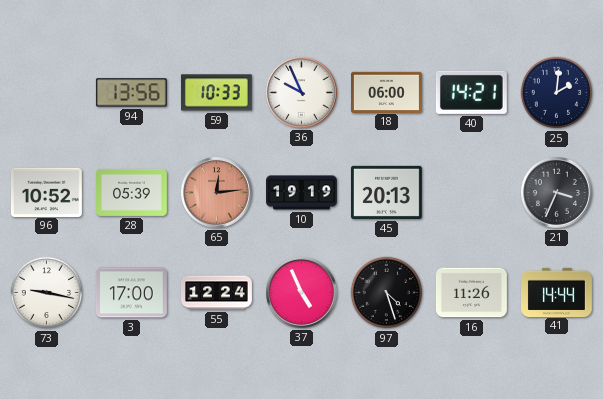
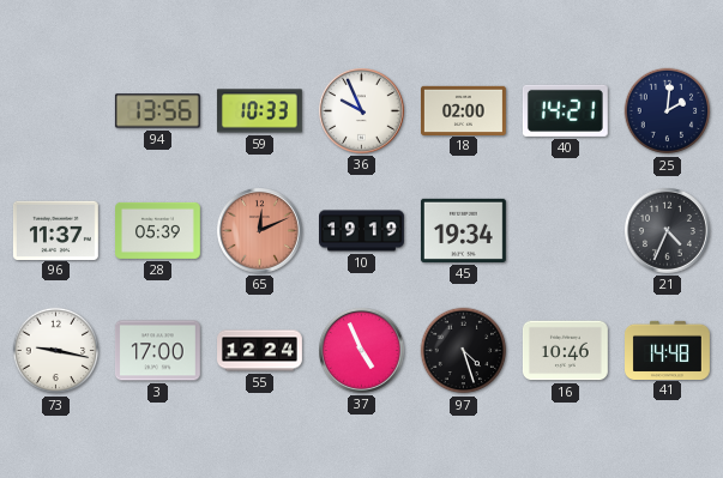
18: 06:00 -> 02:00 (464, 110)
96: 10:52 -> 11:37 (55, 230)
65: 12:14 -> 12:11 (260, 231)
45: 20:13 -> 19:34 (463, 230)
21: 3:34 -> 4:34 (668, 231)
16: 11:26 -> 10:46 (566, 351)
41: 14:44 -> 14:48 (668, 350)
